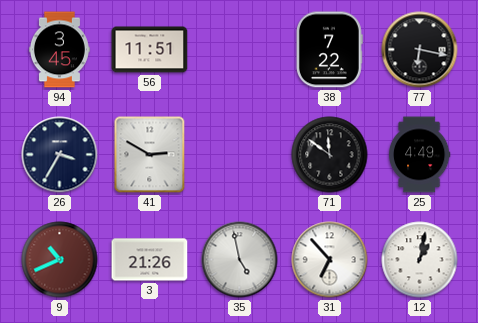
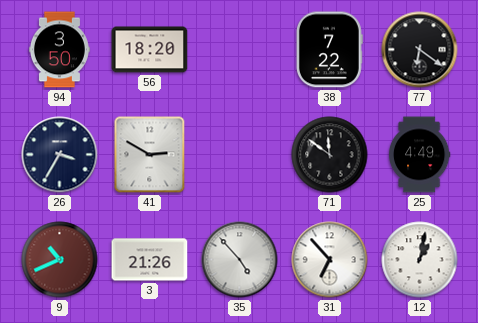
94: 3:45 -> 3:50 (59, 50)
56: 11:51 -> 18:20 (150, 50)
77: 6:17 -> 6:21 (420, 50)
35: 4:58 -> 4:53 (240, 260)
